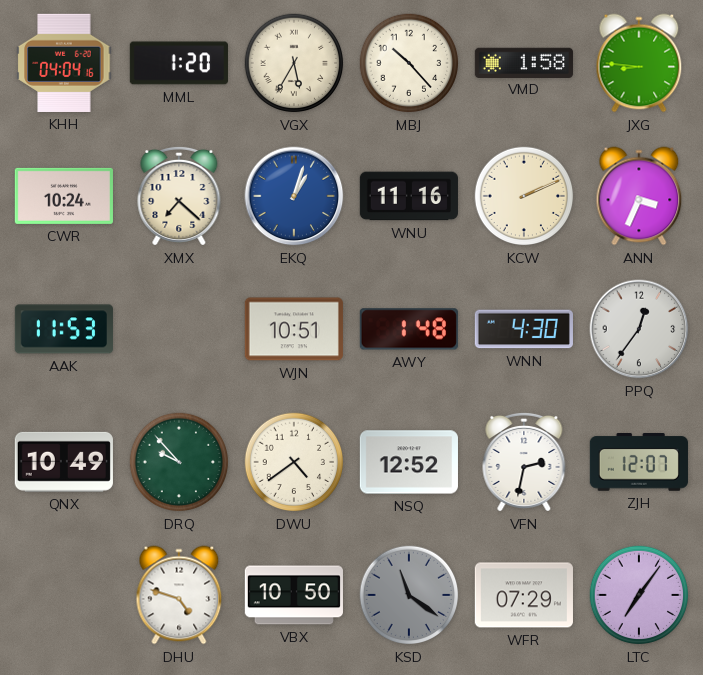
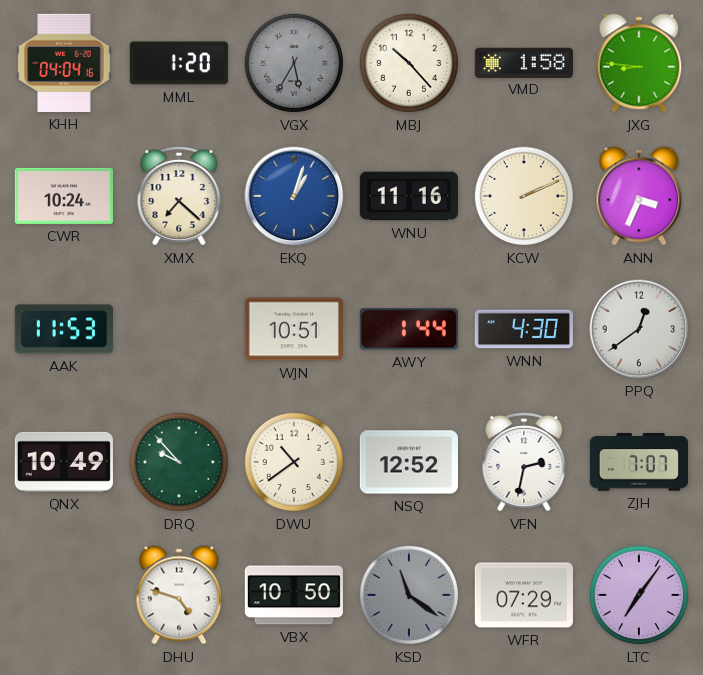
VGX dial: cream -> grey (294, 63)
AWY: 1:48 -> 1:44 (409, 329)
PPQ: 12:36 -> 12:39 (639, 329)
DWU: 4:39 -> 10:39 (294, 462)
ZJH: 12:07 -> 7:07 (639, 463)
